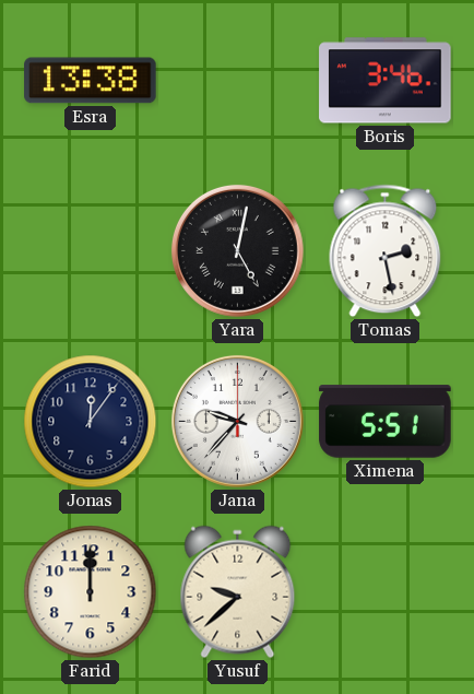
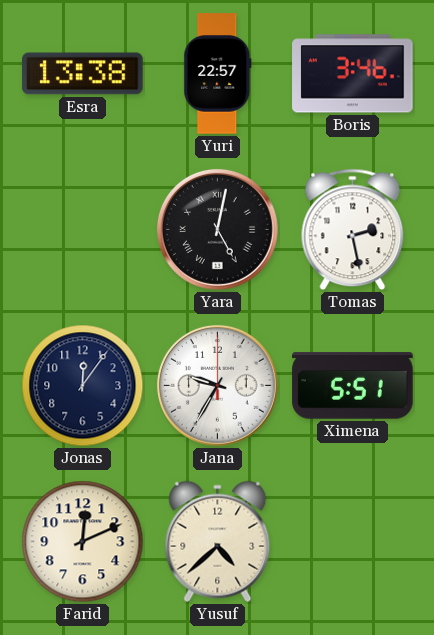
Yuri: none -> 22:57 (218, 74)
Jana: 9:37 -> 9:35 (217, 385)
Farid: 12:00 -> 12:11 (83, 542)
Yusuf: 9:38 -> 4:38 (218, 542)
